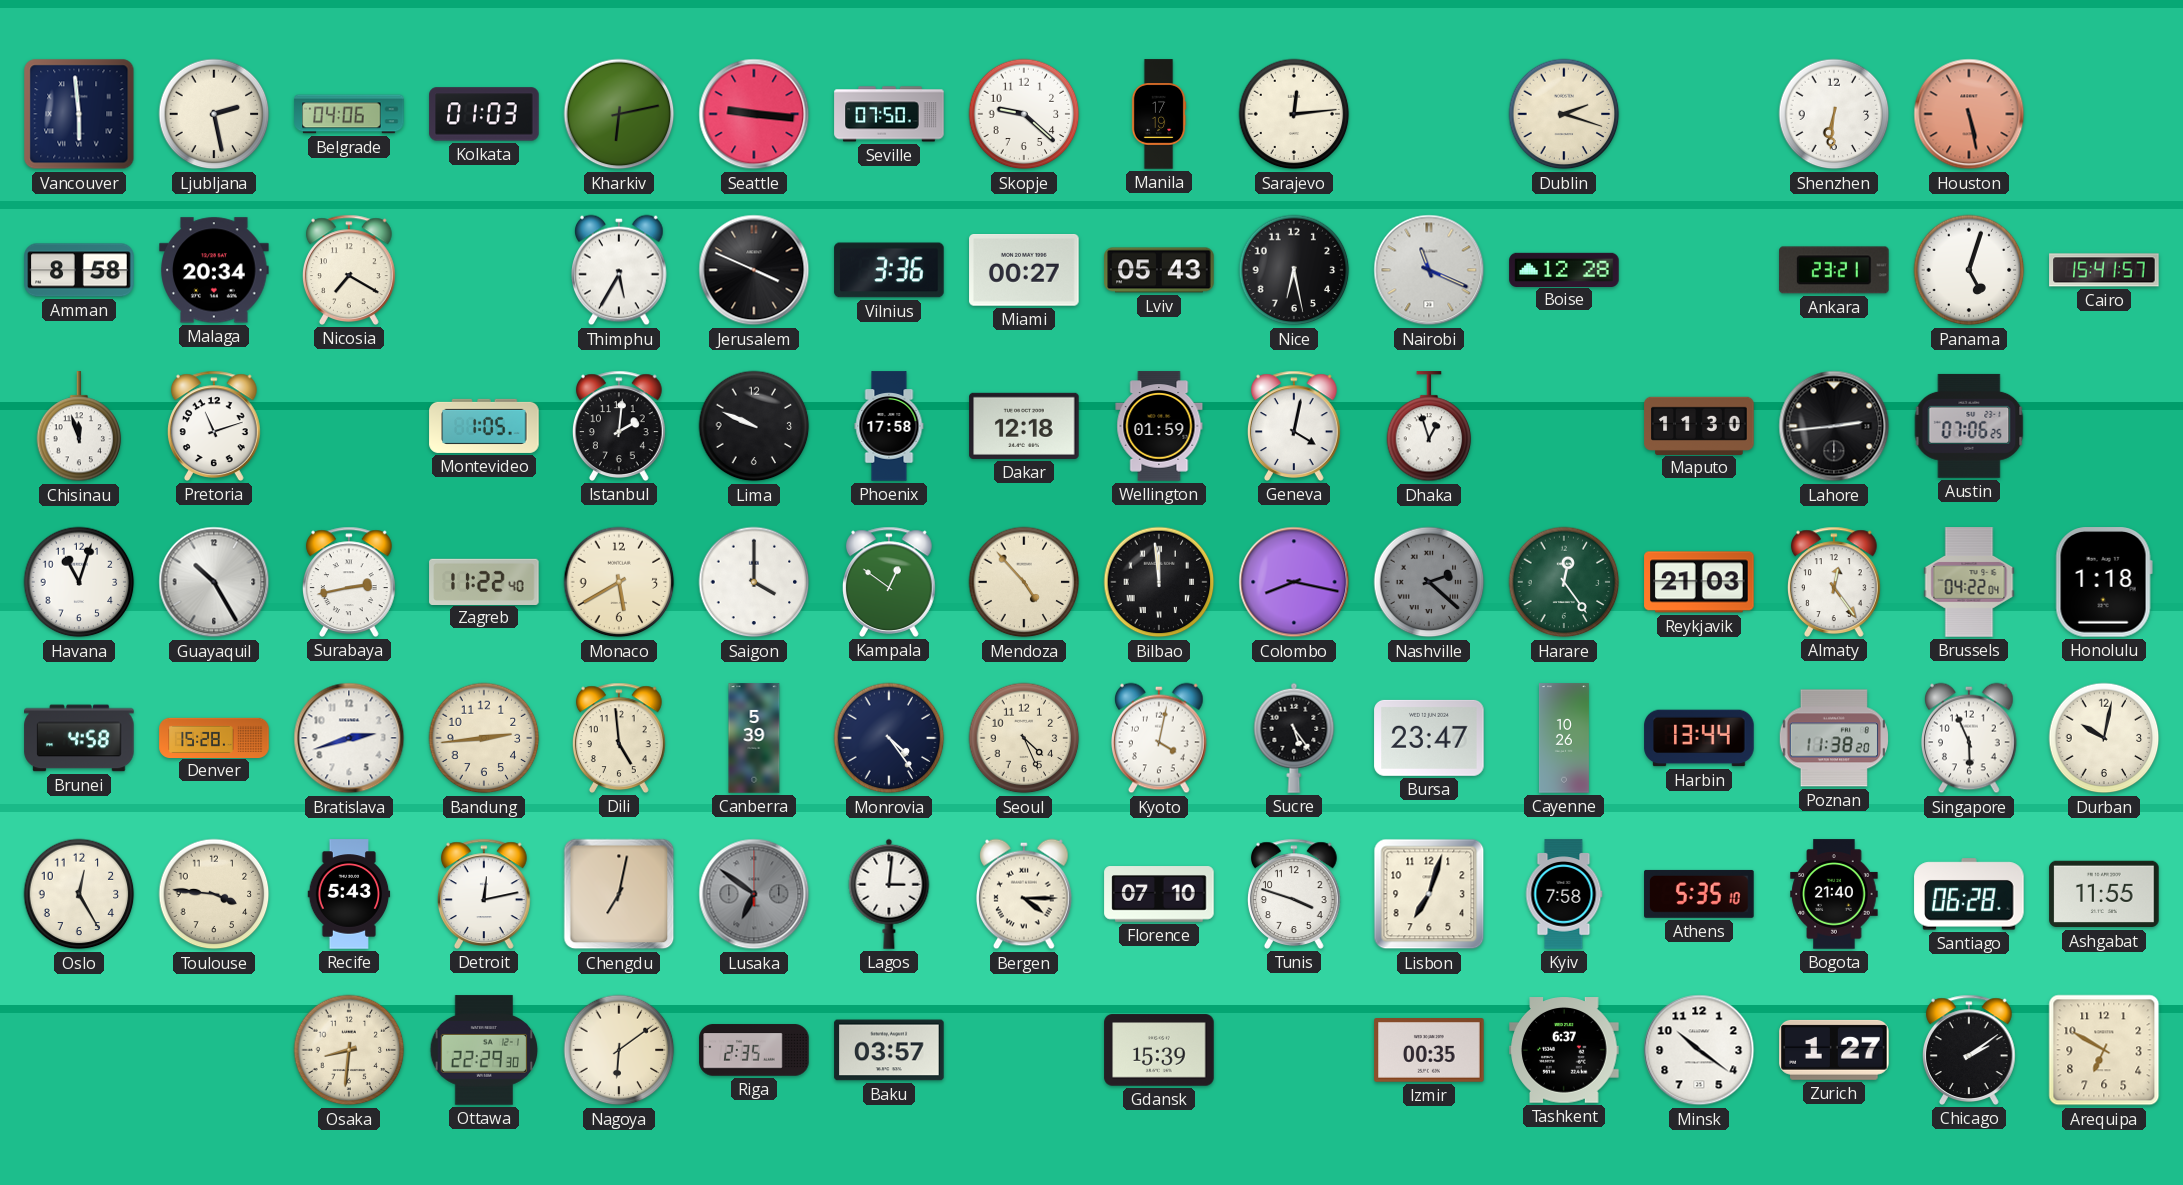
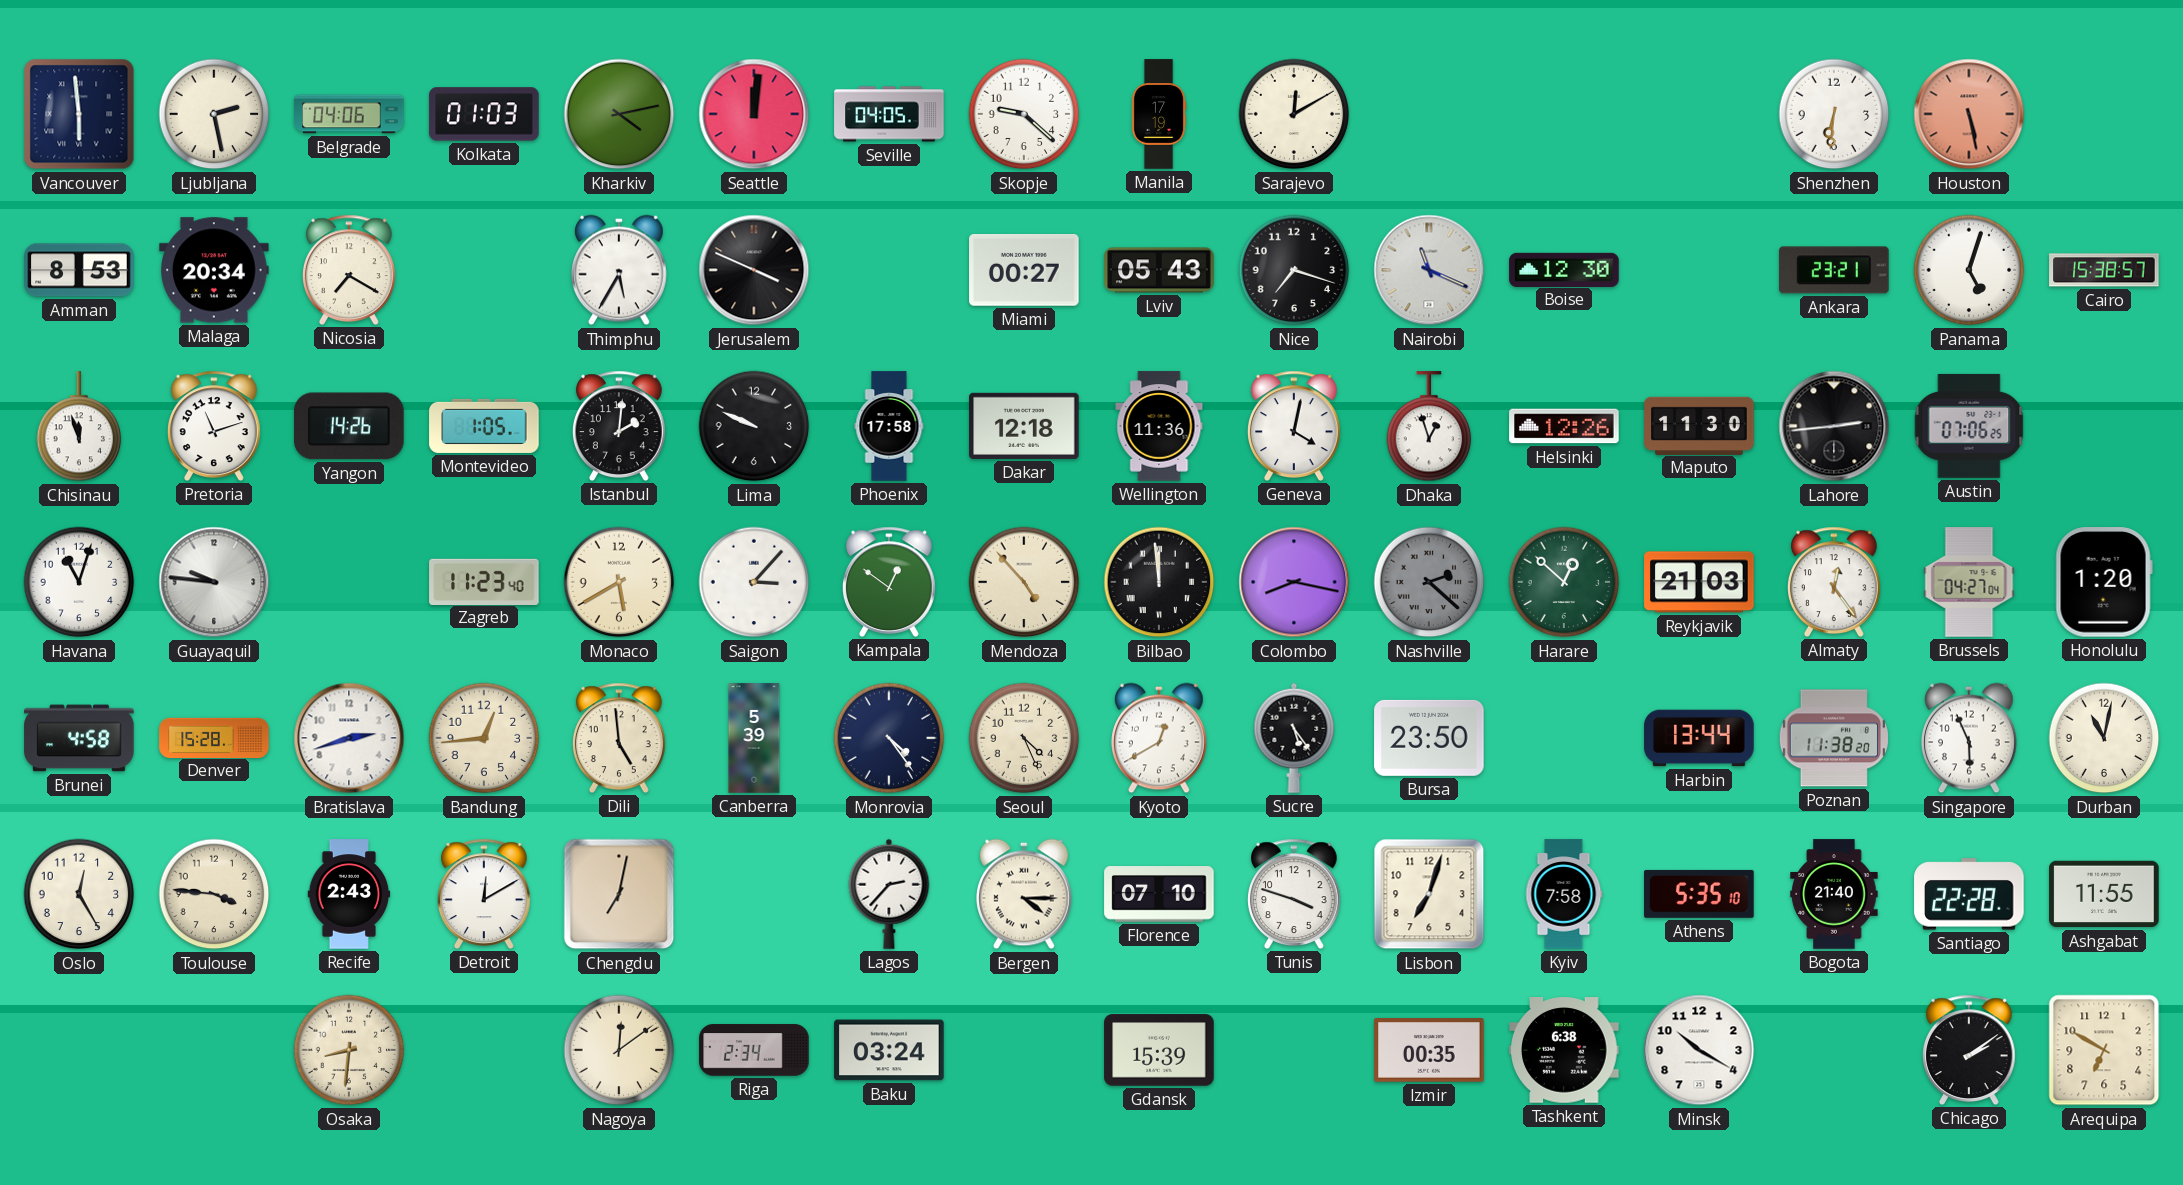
Kharkiv: 6:13 -> 4:13 (619, 114)
Seattle: 9:16 -> 12:01 (754, 114)
Seville: 07:50 -> 04:05 (889, 114)
Sarajevo: 12:14 -> 12:10 (1294, 114)
Dublin: 2:18 -> none (1564, 114)
Amman: 8:58 -> 8:53 (79, 270)
Vilnius: 3:36 -> none (889, 270)
Nice: 6:28 -> 7:18 (1294, 270)
Boise: 12:28 -> 12:30 (1564, 269)
Cairo: 15:41 -> 15:38 (2104, 270)
Yangon: none -> 14:26 (350, 426)
Wellington: 01:59 -> 11:36 (1159, 426)
Helsinki: none -> 12:26 (1564, 426)
Guayaquil: 10:25 -> 9:46 (214, 582)
Surabaya: 2:43 -> none (350, 582)
Zagreb: 11:22 -> 11:23 (484, 581)
Saigon: 4:00 -> 3:07 (754, 582)
Harare: 12:24 -> 12:52 (1564, 582)
Brussels: 04:22 -> 04:27 (1969, 582)
Honolulu: 1:18 -> 1:20 (2104, 582)
Bandung: 2:44 -> 12:44 (484, 738)
Kyoto: 4:02 -> 12:40 (1160, 738)
Bursa: 23:47 -> 23:50 (1429, 738)
Cayenne: 10:26 -> none (1564, 738)
Durban: 10:02 -> 11:02 (2104, 738)
Recife: 5:43 -> 2:43 (349, 894)
Detroit: 12:13 -> 12:10 (485, 894)
Lusaka: 6:51 -> none (754, 894)
Lagos: 3:01 -> 2:37 (889, 894)
Santiago: 06:28 -> 22:28 (1969, 894)
Ottawa: 22:29 -> none (484, 1050)
Nagoya: 6:09 -> 12:09 (619, 1050)
Riga: 2:35 -> 2:34 (754, 1050)
Baku: 03:57 -> 03:24 (889, 1050)
Tashkent: 6:37 -> 6:38 (1564, 1050)
Minsk: 10:21 -> 10:20 (1699, 1050)
Zurich: 1:27 -> none (1834, 1050)
